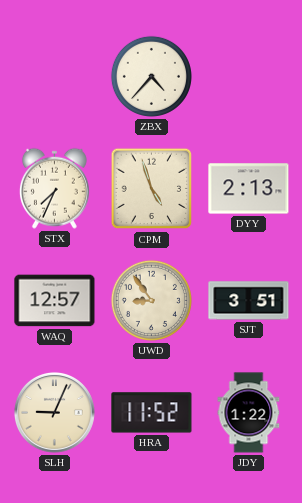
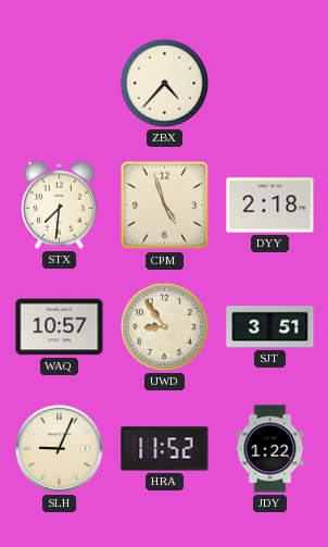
STX: 7:34 -> 7:31 (59, 204)
DYY: 2:13 -> 2:18 (270, 206)
WAQ: 12:57 -> 10:57 (60, 327)
